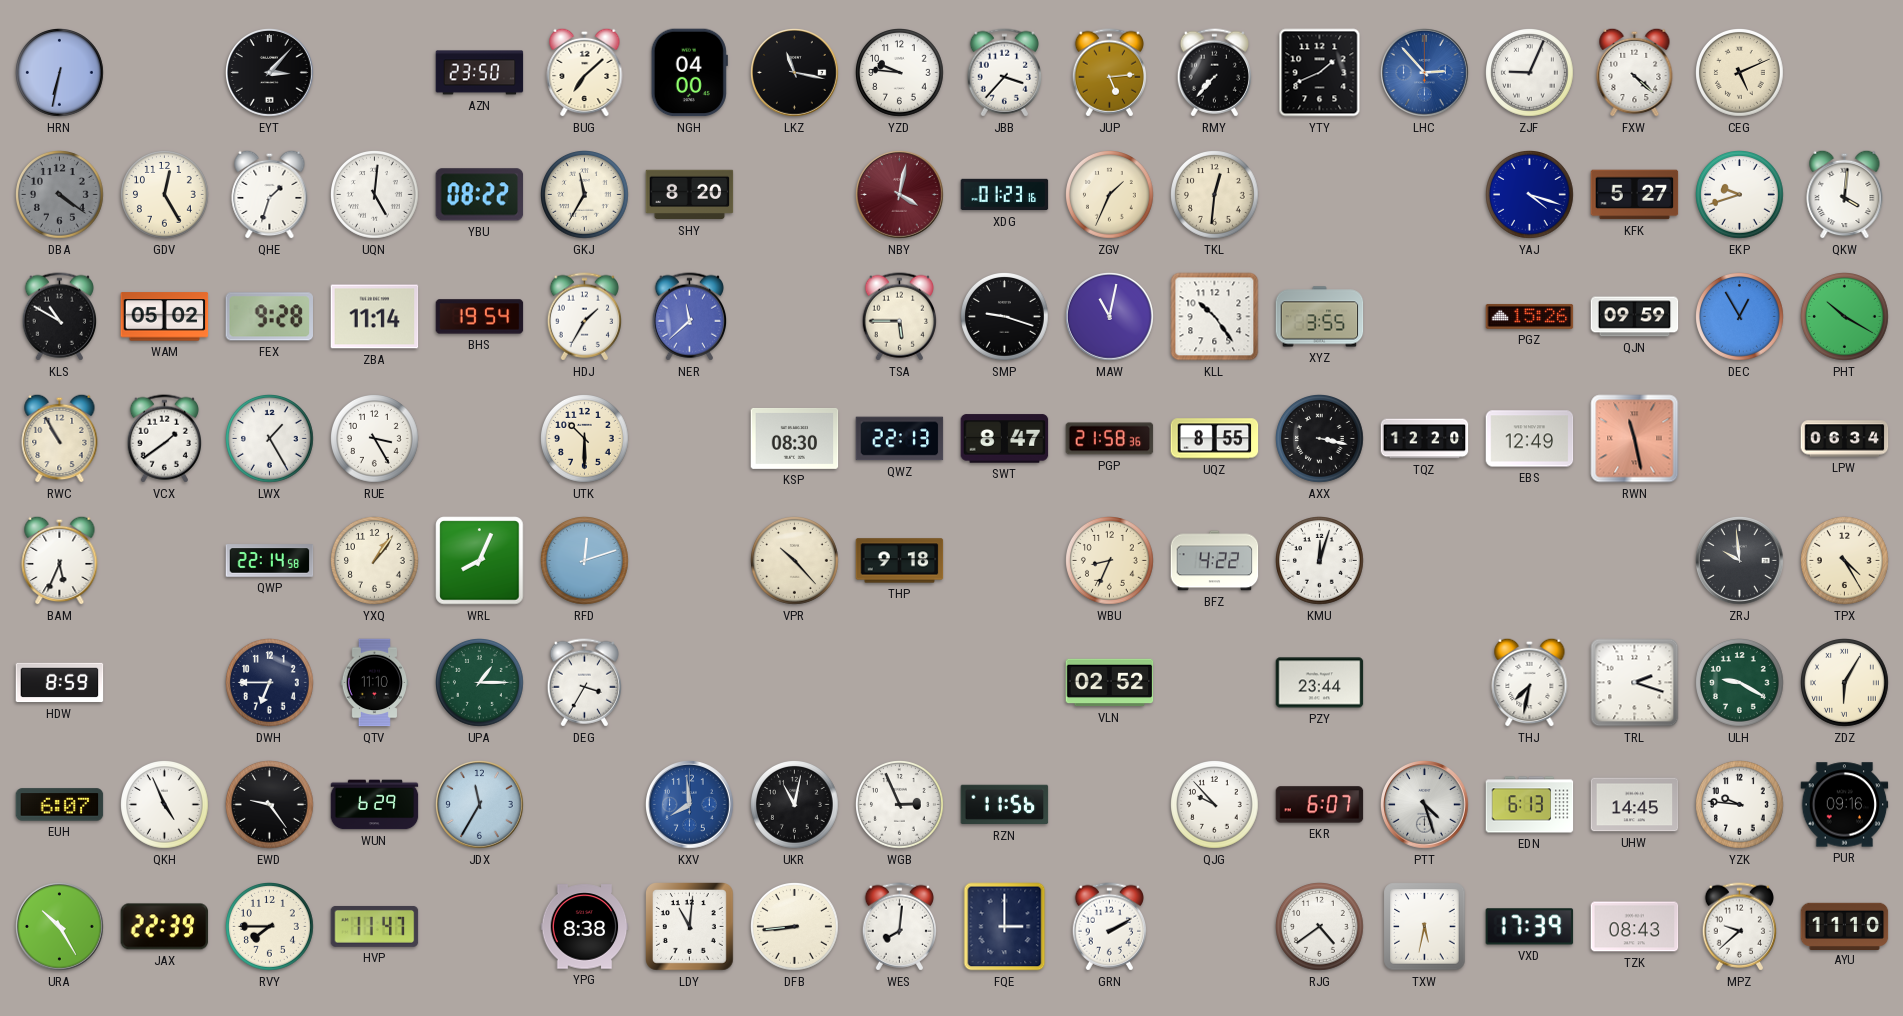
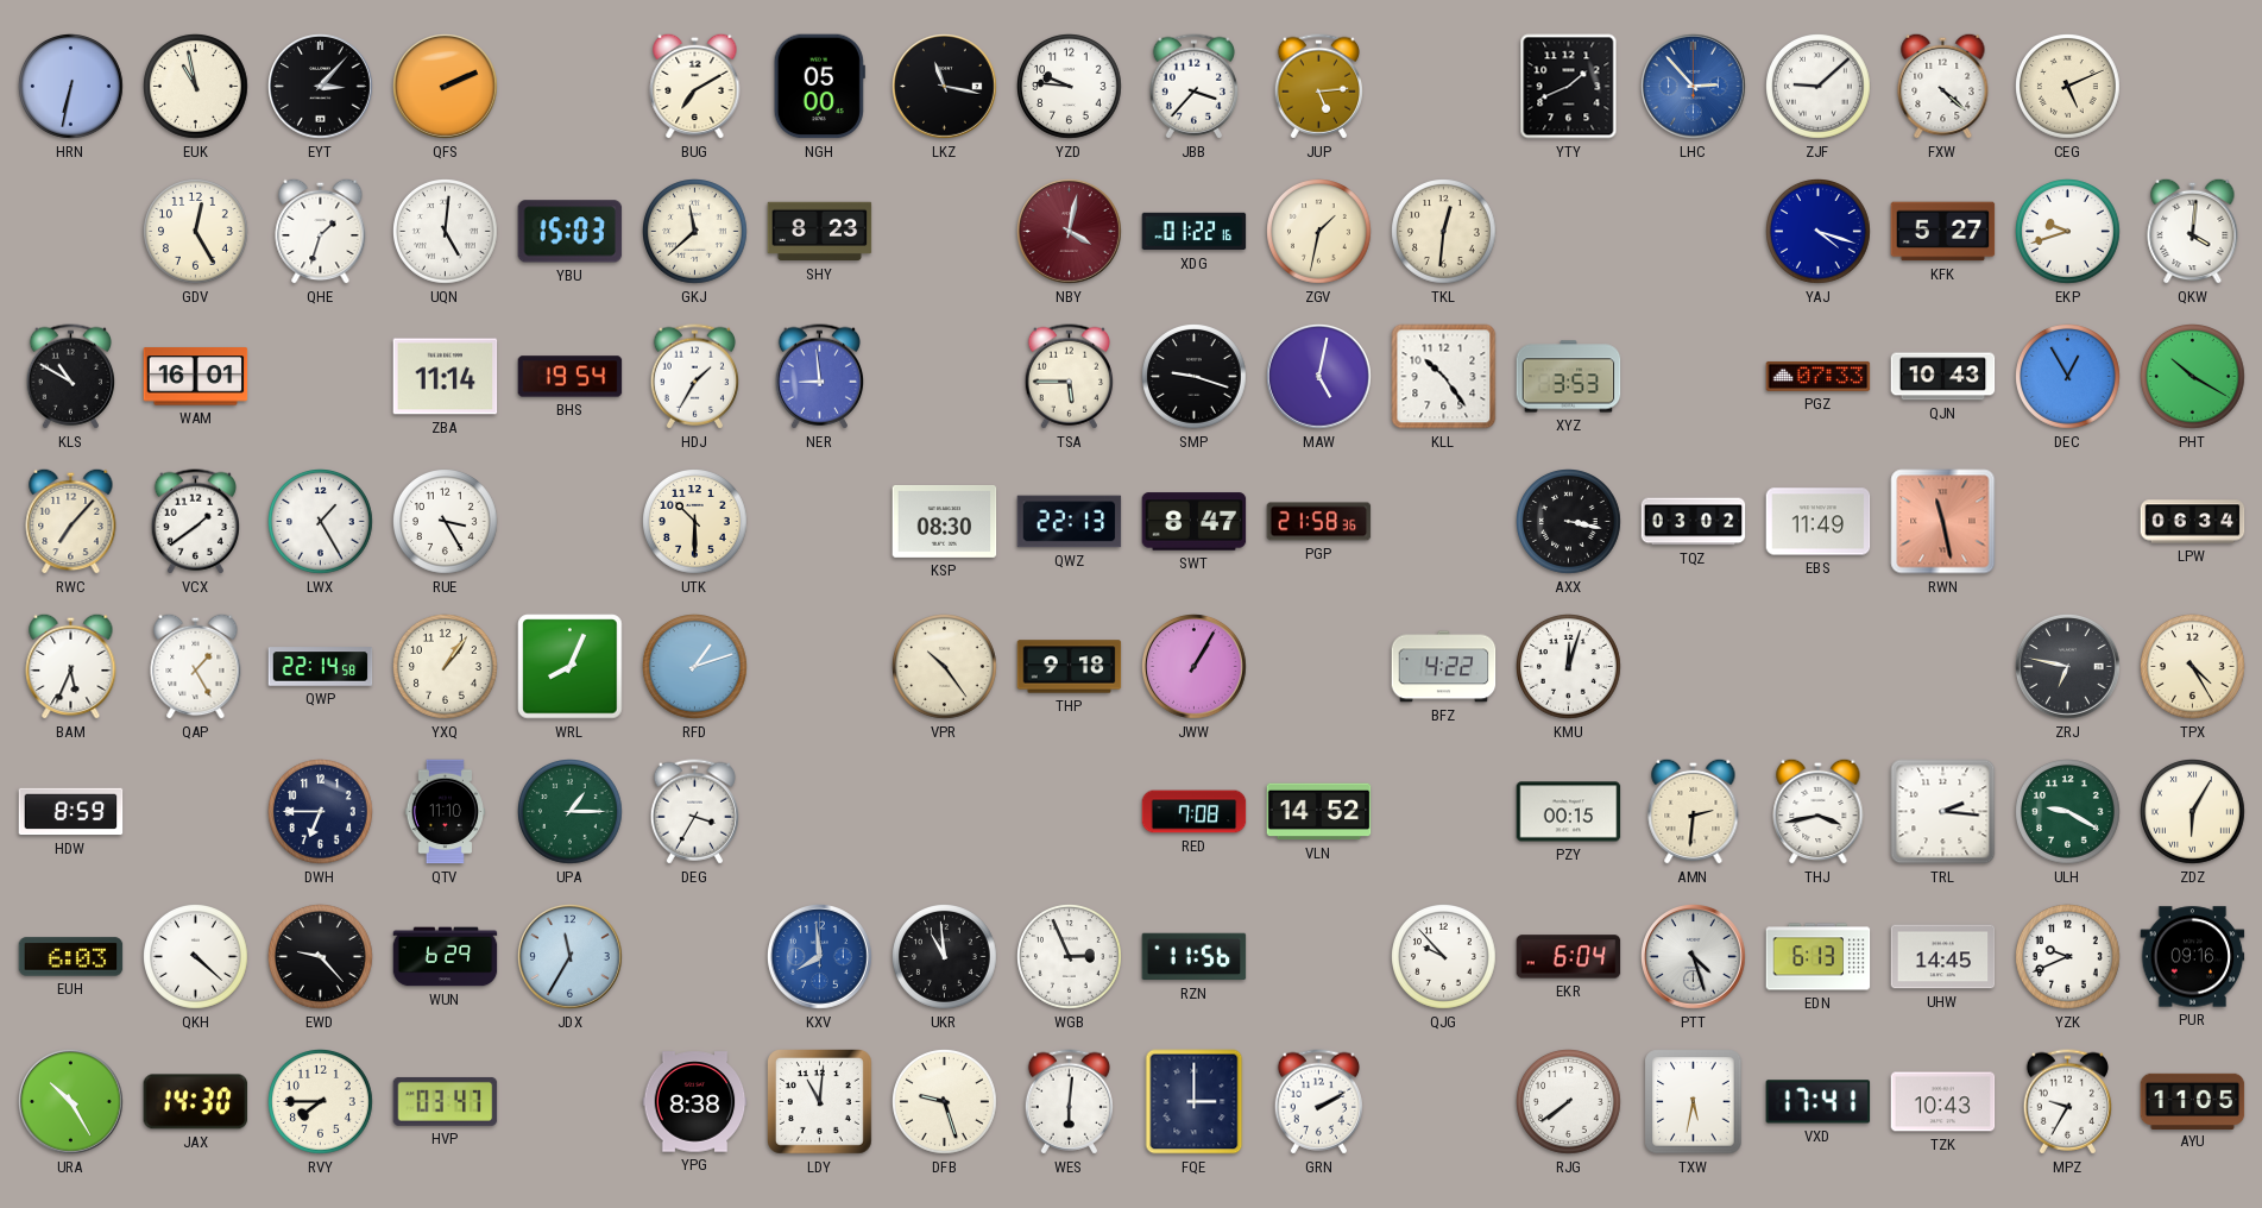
EUK: none -> 10:58 (196, 87)
QFS: none -> 2:11 (446, 87)
AZN: 23:50 -> none (480, 73)
BUG: 7:08 -> 7:10 (695, 86)
NGH: 04:00 -> 05:00 (819, 87)
RMY: 7:37 -> none (1214, 73)
ZJF: 9:04 -> 9:08 (1819, 87)
DBA: 4:21 -> none (60, 195)
YBU: 08:22 -> 15:03 (571, 232)
GKJ: 11:35 -> 11:38 (695, 232)
SHY: 8:20 -> 8:23 (820, 232)
XDG: 01:23 -> 01:22 (1195, 232)
ZGV: 1:34 -> 1:32 (1319, 232)
WAM: 05:02 -> 16:01 (196, 377)
FEX: 9:28 -> none (269, 317)
NER: 11:38 -> 8:59 (819, 377)
MAW: 11:02 -> 5:02 (1319, 377)
XYZ: 3:55 -> 3:53 (1569, 377)
PGZ: 15:26 -> 07:33 (1819, 376)
QJN: 09:59 -> 10:43 (1943, 377)
RWC: 10:55 -> 7:07 (71, 521)
UQZ: 8:55 -> none (1215, 439)
TQZ: 12:20 -> 03:02 (1694, 522)
EBS: 12:49 -> 11:49 (1819, 522)
QAP: none -> 1:25 (196, 666)
RFD: 12:12 -> 1:12 (695, 667)
VPR: 10:23 -> 10:24 (945, 667)
JWW: none -> 1:05 (1195, 667)
WBU: 8:34 -> none (1110, 561)
ZRJ: 9:59 -> 6:47 (2068, 667)
RED: none -> 7:08 (1195, 812)
VLN: 02:52 -> 14:52 (1319, 812)
PZY: 23:44 -> 00:15 (1569, 812)
AMN: none -> 2:31 (1694, 811)
THJ: 7:32 -> 3:43 (1819, 811)
TRL: 2:18 -> 2:16 (1943, 812)
EUH: 6:07 -> 6:03 (71, 957)
QKH: 4:56 -> 4:22 (196, 957)
EWD: 9:24 -> 9:23 (321, 957)
UKR: 11:02 -> 10:59 (945, 957)
EKR: 6:07 -> 6:04 (1569, 957)
YZK: 9:46 -> 9:41 (2068, 957)
JAX: 22:39 -> 14:30 (196, 1102)
HVP: 11:47 -> 03:47 (446, 1102)
DFB: 8:44 -> 9:27 (945, 1102)
WES: 8:01 -> 6:01 (1069, 1102)
RJG: 4:39 -> 7:39 (1569, 1102)
VXD: 17:39 -> 17:41 (1819, 1102)
TZK: 08:43 -> 10:43 (1943, 1102)
MPZ: 9:38 -> 9:35 (2067, 1102)
AYU: 11:10 -> 11:05 (2193, 1101)
